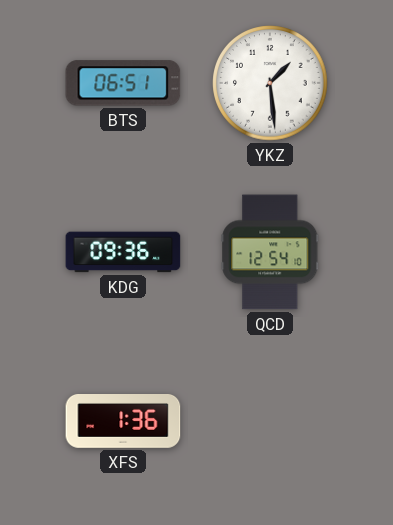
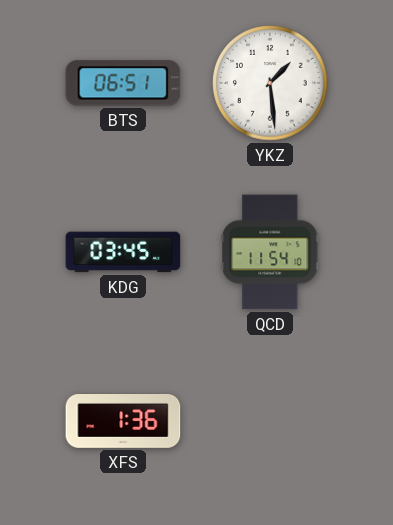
KDG: 09:36 -> 03:45 (123, 252)
QCD: 12:54 -> 11:54 (270, 252)
